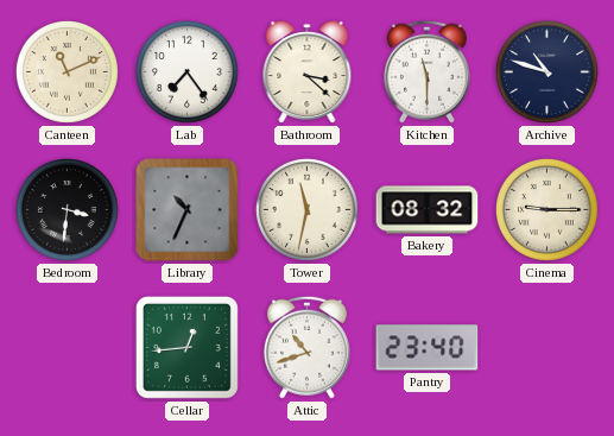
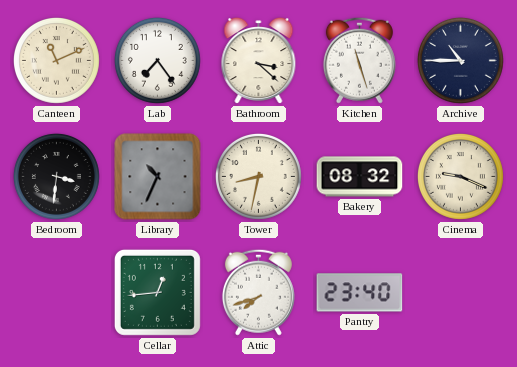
Kitchen: 11:30 -> 11:27 (359, 60)
Archive: 10:48 -> 10:45 (460, 60)
Tower: 11:32 -> 8:32 (258, 176)
Cinema: 9:15 -> 9:19 (460, 176)
Attic: 10:42 -> 7:42 (258, 292)
